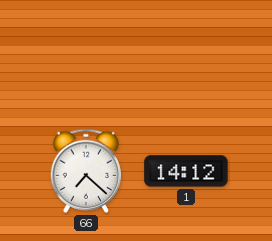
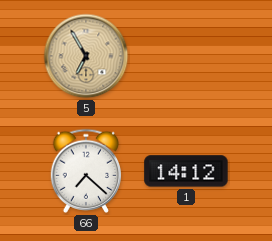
5: none -> 6:55 (86, 56)
